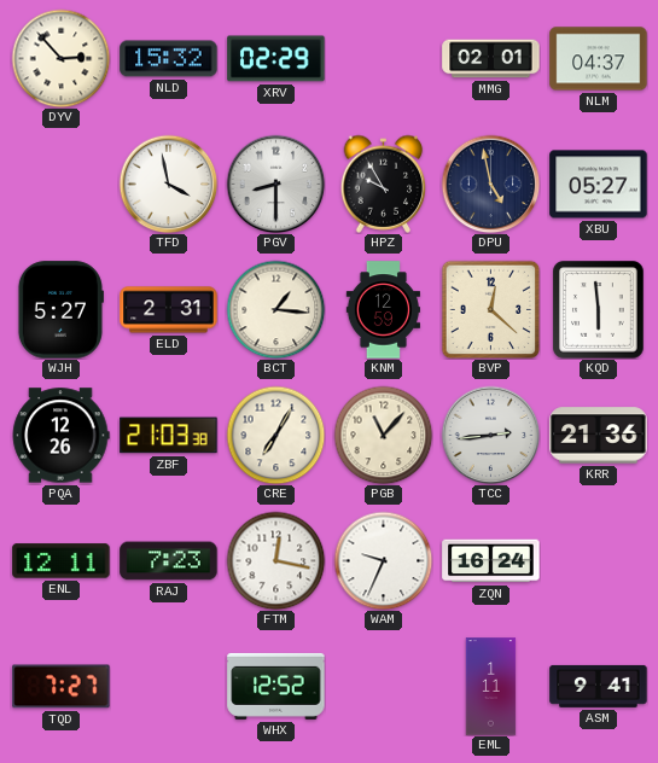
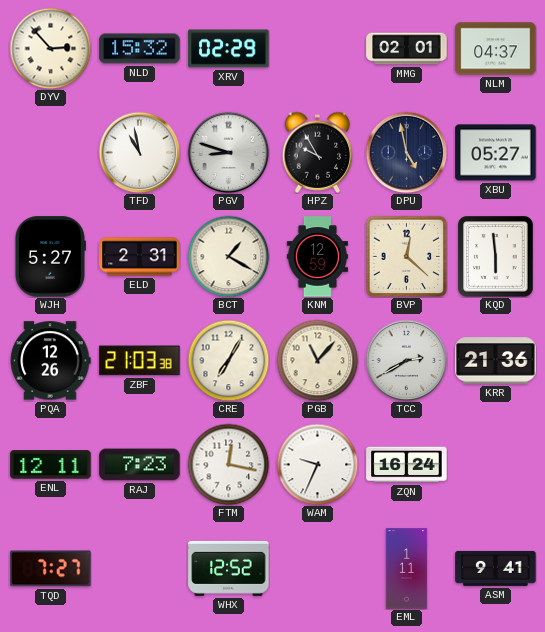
TFD: 3:58 -> 10:58 (139, 152)
PGV: 8:30 -> 8:48 (228, 152)
BCT: 1:16 -> 1:20 (228, 256)
TCC: 2:44 -> 2:40 (406, 360)
